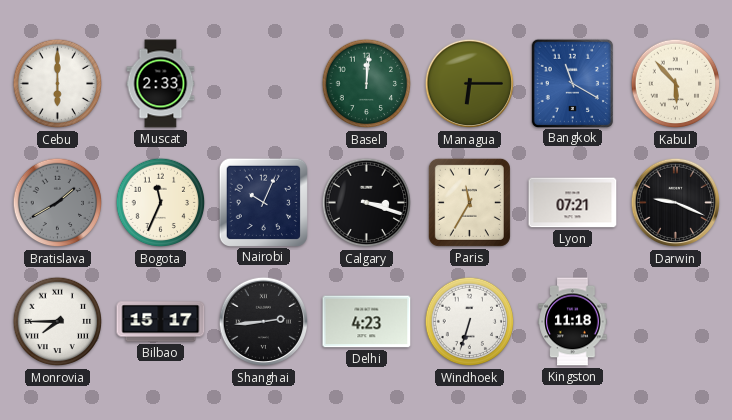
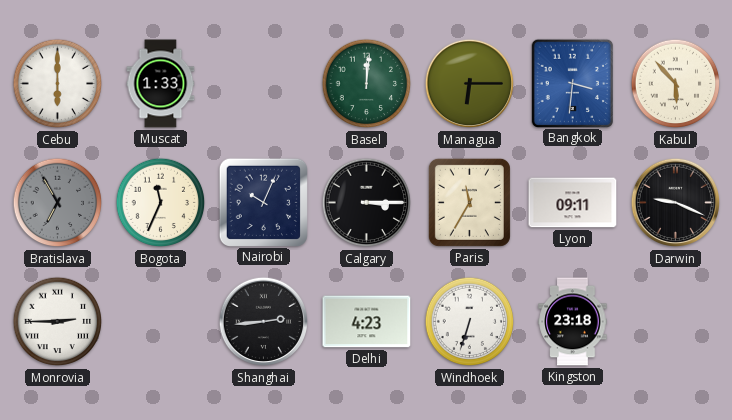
Muscat: 2:33 -> 1:33 (161, 84)
Bangkok: 11:20 -> 3:31 (572, 83)
Bratislava: 1:40 -> 6:55 (58, 203)
Calgary: 3:18 -> 3:15 (367, 203)
Lyon: 07:21 -> 09:11 (573, 203)
Monrovia: 7:45 -> 2:45 (58, 322)
Bilbao: 15:17 -> none (161, 322)
Kingston: 11:18 -> 23:18 (573, 322)
